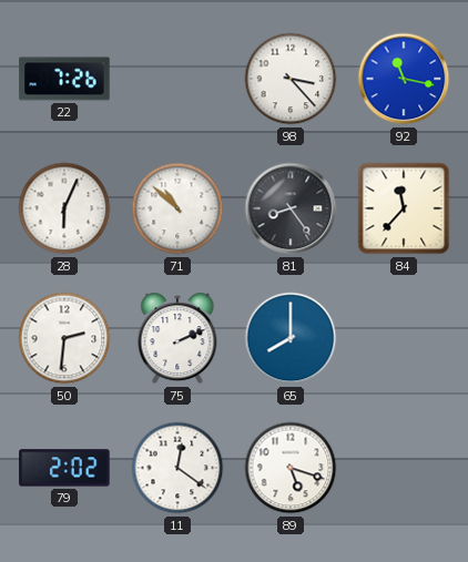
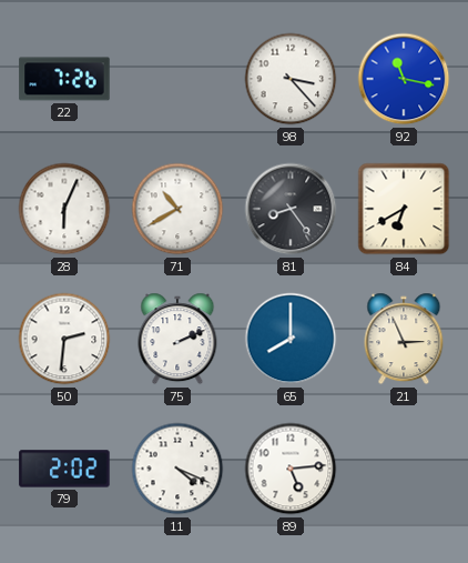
71: 10:52 -> 10:40 (177, 209)
84: 11:37 -> 6:40 (404, 209)
21: none -> 2:56 (404, 339)
11: 12:21 -> 4:19 (177, 469)
89: 5:18 -> 5:14 (291, 469)
